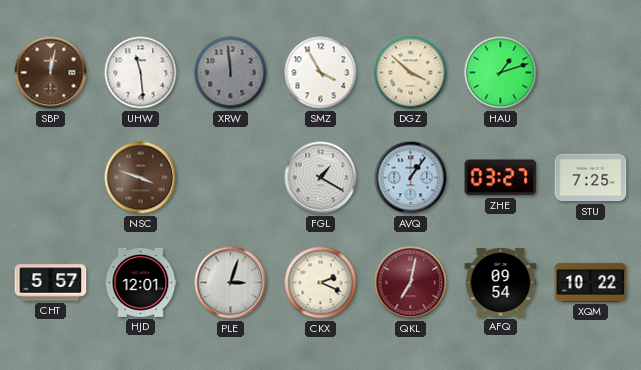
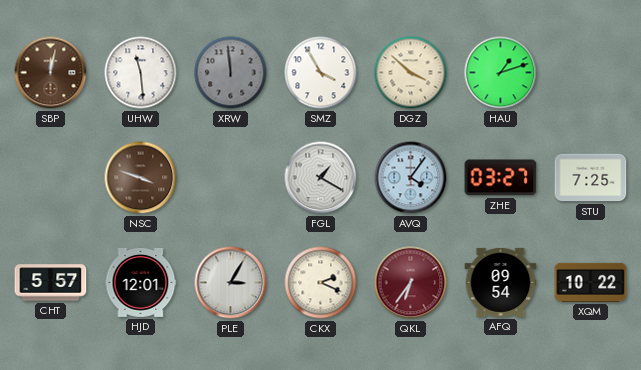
AVQ: 1:06 -> 4:06 (411, 178)
PLE: 3:03 -> 3:05 (231, 283)
QKL: 7:02 -> 6:36 (411, 283)
